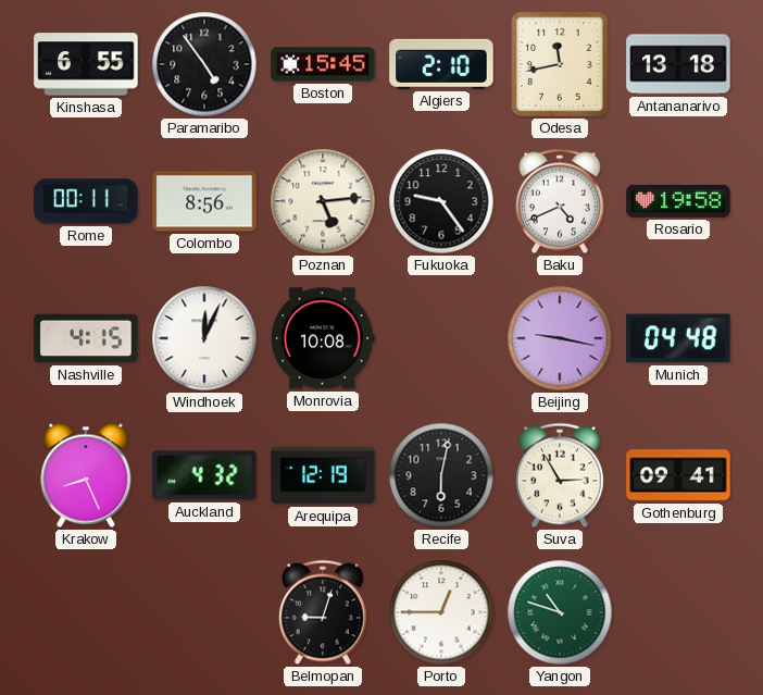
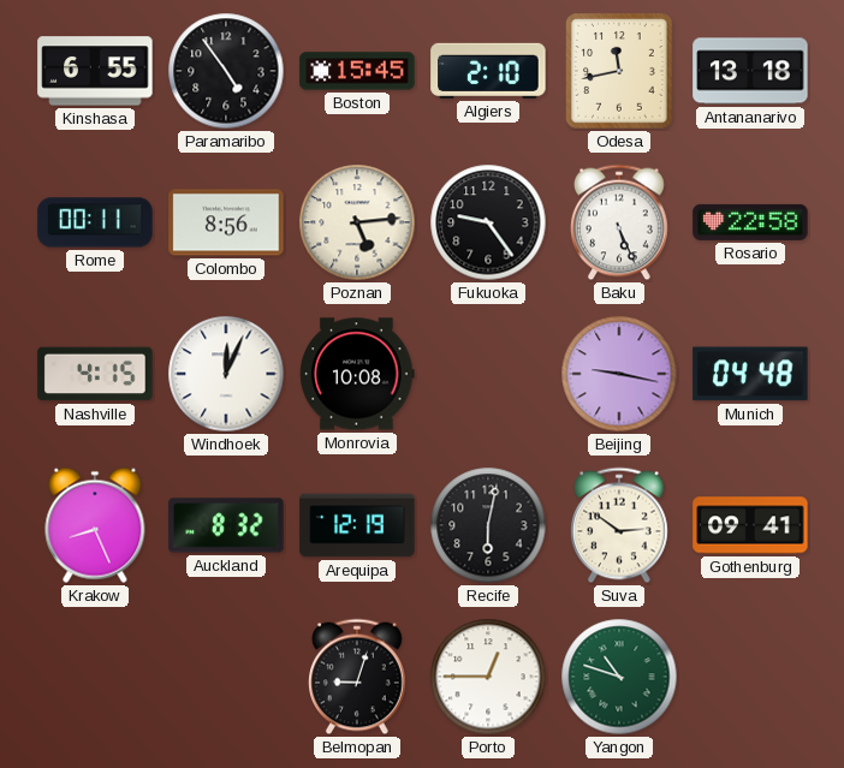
Baku: 4:41 -> 5:26 (620, 222)
Rosario: 19:58 -> 22:58 (750, 222)
Auckland: 4:32 -> 8:32 (226, 525)
Suva: 2:55 -> 2:51 (620, 525)
